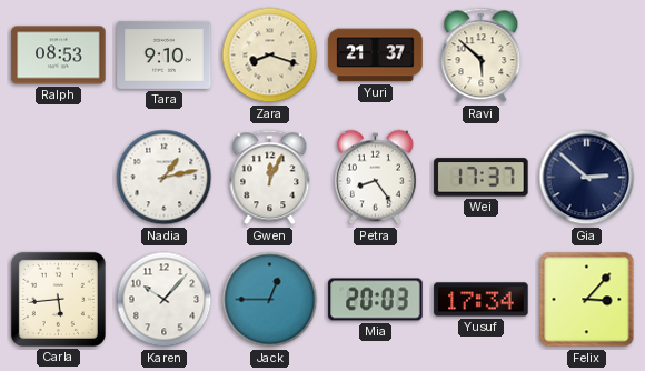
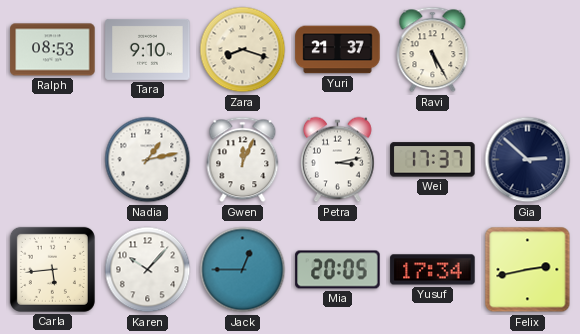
Ravi: 5:52 -> 5:25 (433, 50)
Petra: 8:24 -> 3:13 (337, 160)
Mia: 20:03 -> 20:05 (338, 270)
Felix: 3:07 -> 2:43 (528, 270)
